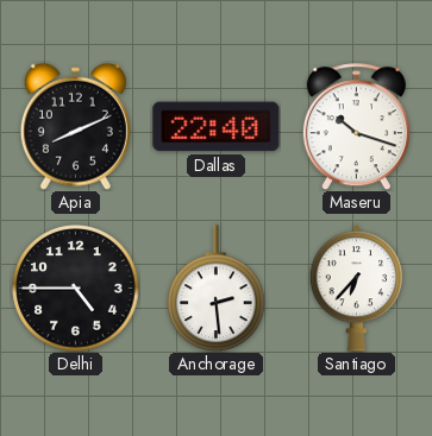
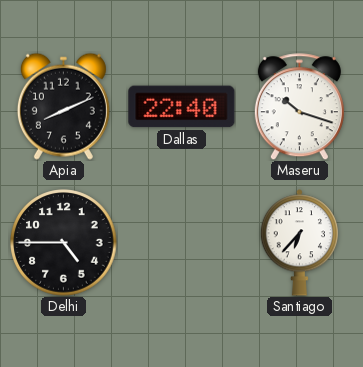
Anchorage: 2:29 -> none (217, 289)
